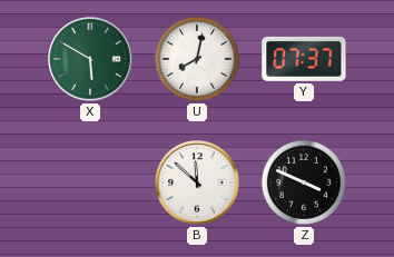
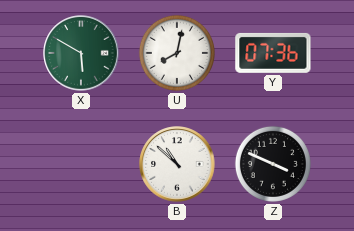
Y: 07:37 -> 07:36 (273, 53)
B: 11:52 -> 10:52 (177, 164)
